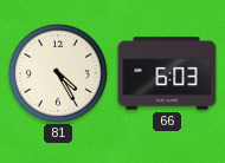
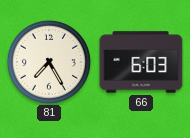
81: 4:25 -> 7:25 (49, 62)
